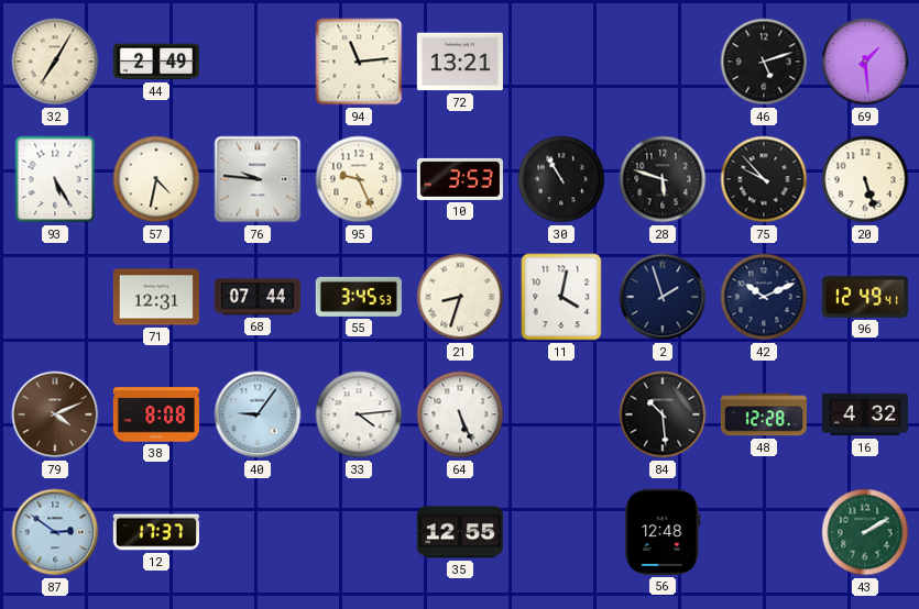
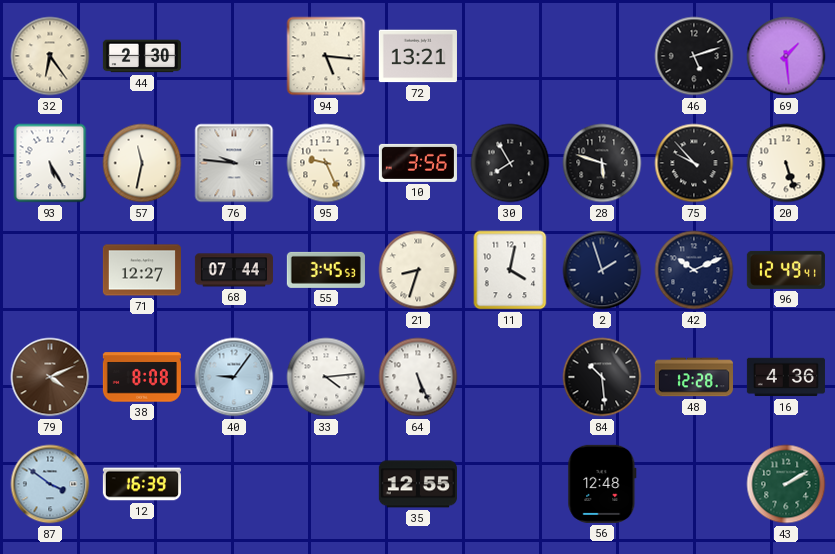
32: 7:05 -> 6:24 (50, 56)
44: 2:49 -> 2:30 (142, 56)
94: 11:14 -> 5:16 (326, 56)
57: 4:32 -> 11:32 (142, 163)
10: 3:53 -> 3:56 (418, 163)
30: 10:55 -> 7:55 (510, 163)
71: 12:31 -> 12:27 (142, 270)
16: 4:32 -> 4:36 (786, 377)
87: 2:51 -> 3:51 (50, 484)
12: 17:37 -> 16:39 (142, 484)
